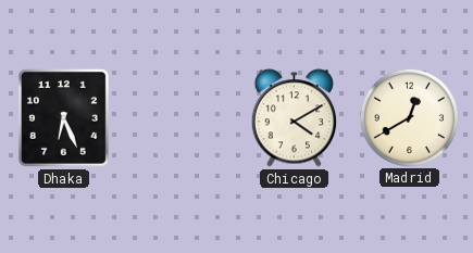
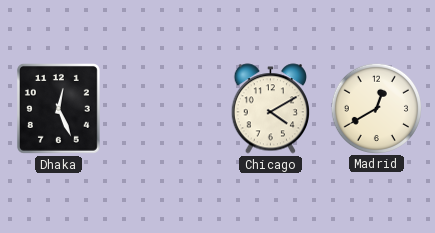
Dhaka: 6:26 -> 12:26 (58, 108)
